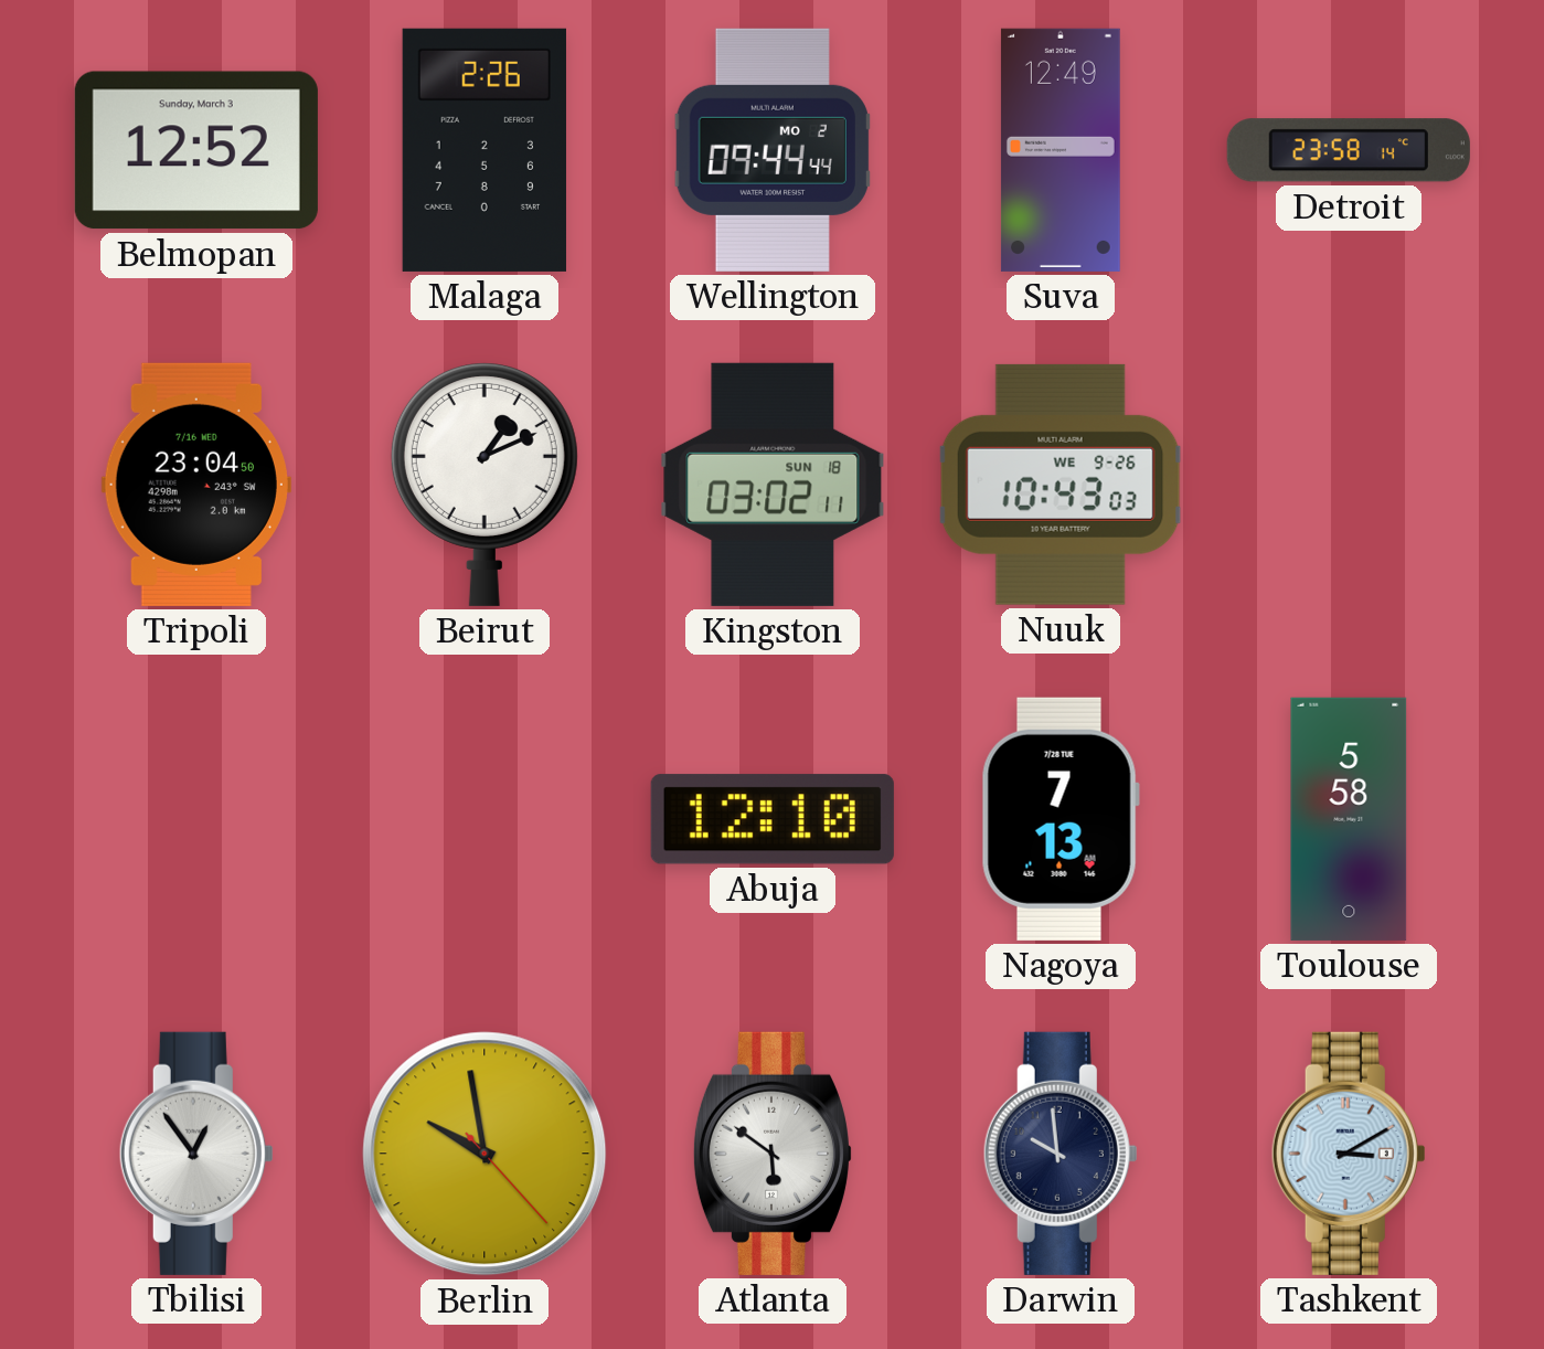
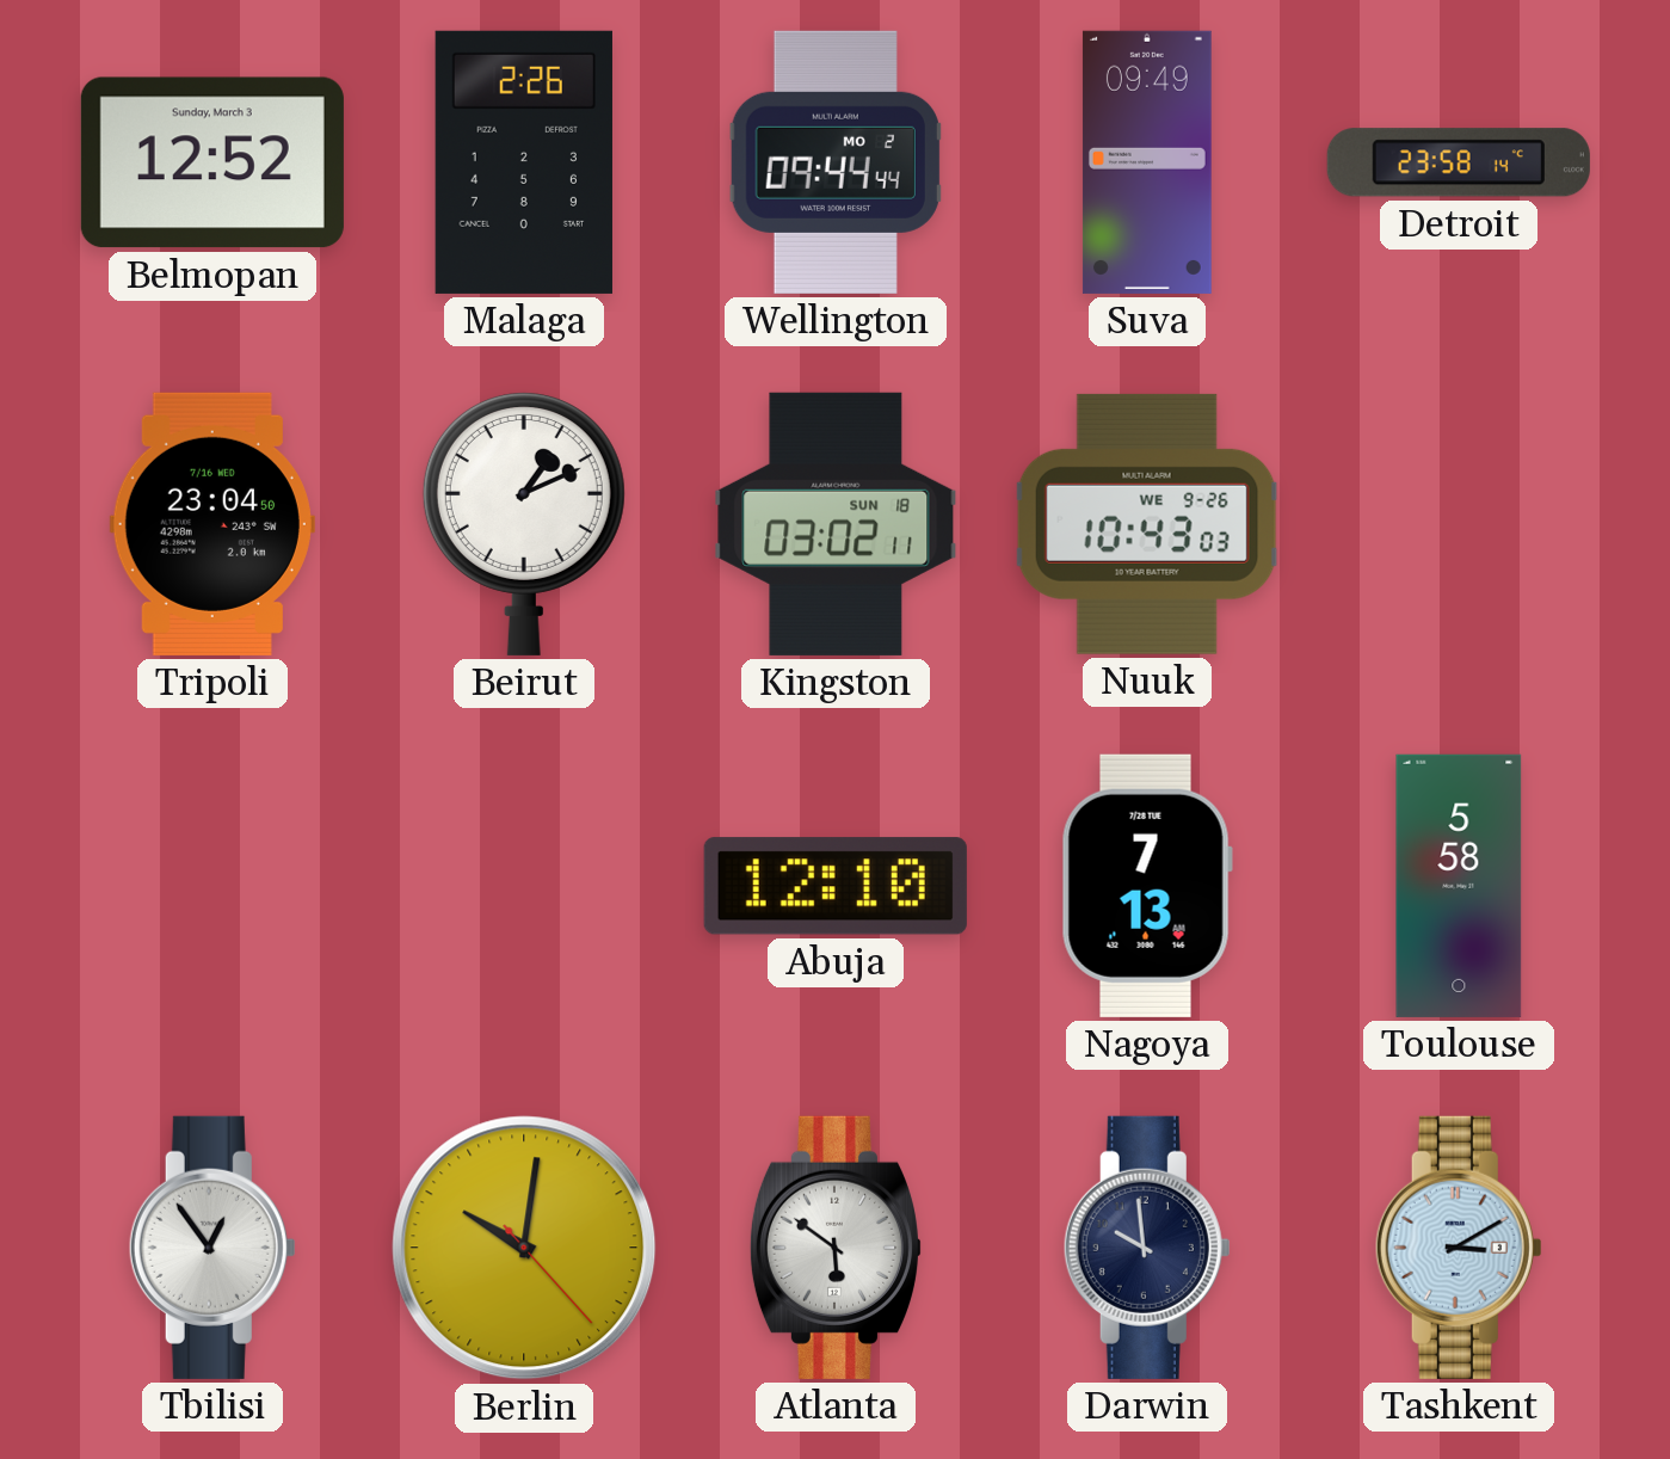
Suva: 12:49 -> 09:49 (1147, 162)
Berlin: 9:58 -> 10:01 (524, 1248)
